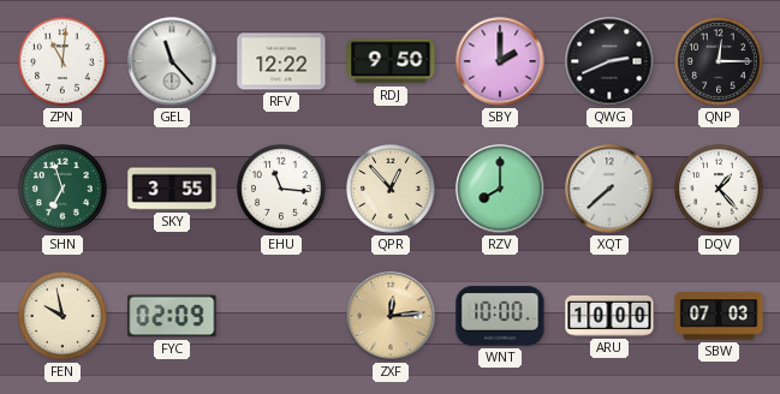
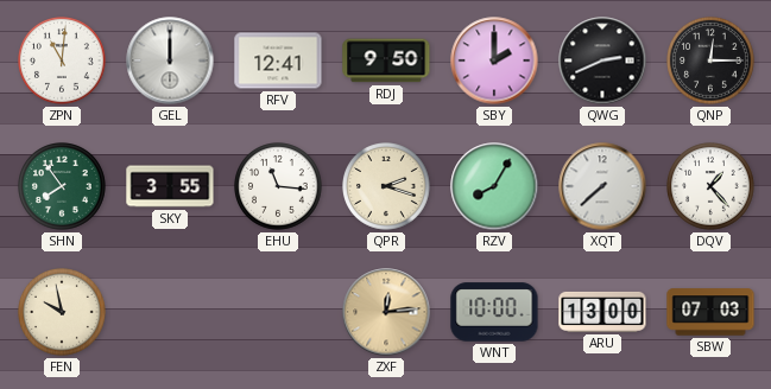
GEL: 11:23 -> 12:00 (170, 60)
RFV: 12:22 -> 12:41 (278, 60)
SHN: 6:57 -> 7:54 (63, 187)
QPR: 12:53 -> 2:18 (387, 187)
RZV: 8:00 -> 8:05 (494, 186)
FYC: 02:09 -> none (172, 316)
ARU: 10:00 -> 13:00 (602, 312)
